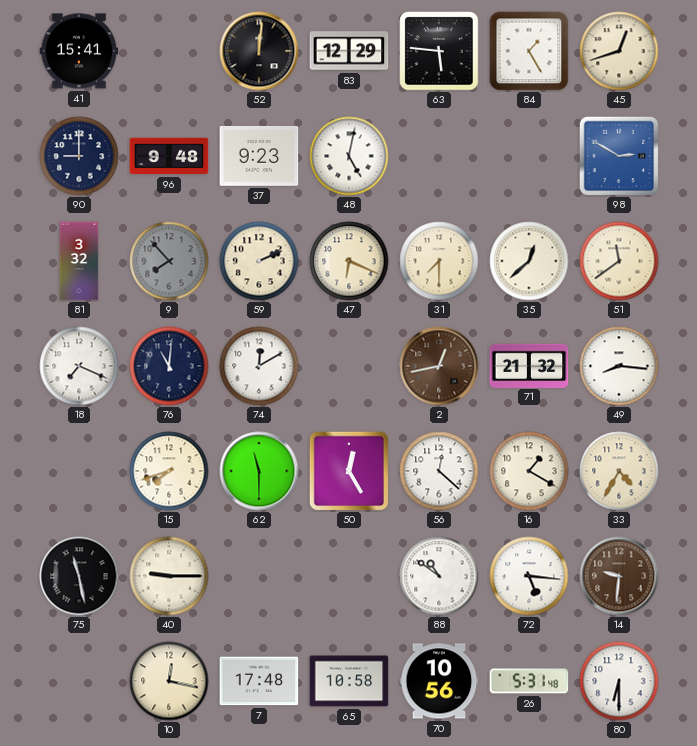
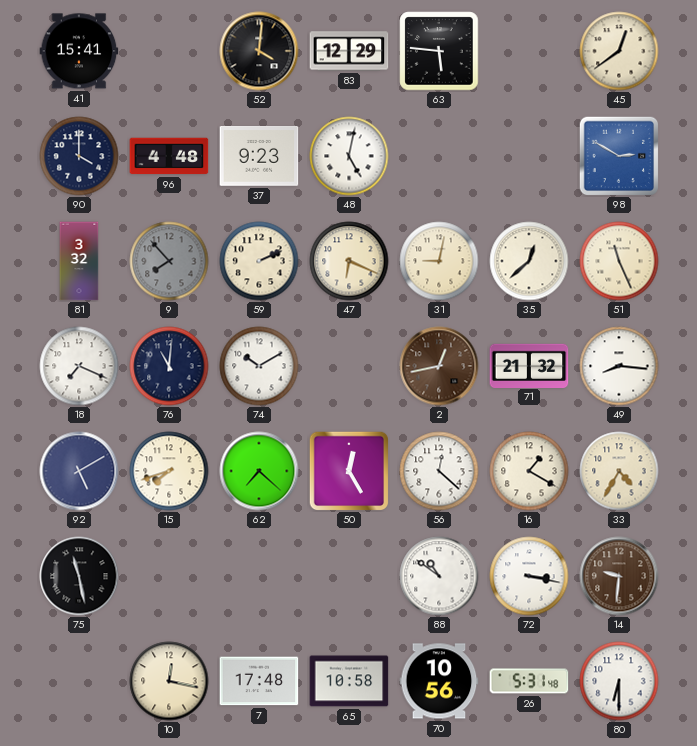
52: 12:01 -> 4:01 (259, 51)
84: 1:25 -> none (529, 51)
45: 12:42 -> 12:39 (619, 51)
90: 9:00 -> 4:00 (79, 156)
96: 9:48 -> 4:48 (169, 156)
31: 7:30 -> 9:02 (439, 261)
51: 11:39 -> 11:26 (619, 261)
74: 12:10 -> 10:10 (259, 366)
92: none -> 5:10 (79, 471)
62: 11:30 -> 7:22 (259, 471)
40: 9:15 -> none (169, 576)
72: 5:16 -> 3:17 (529, 576)
